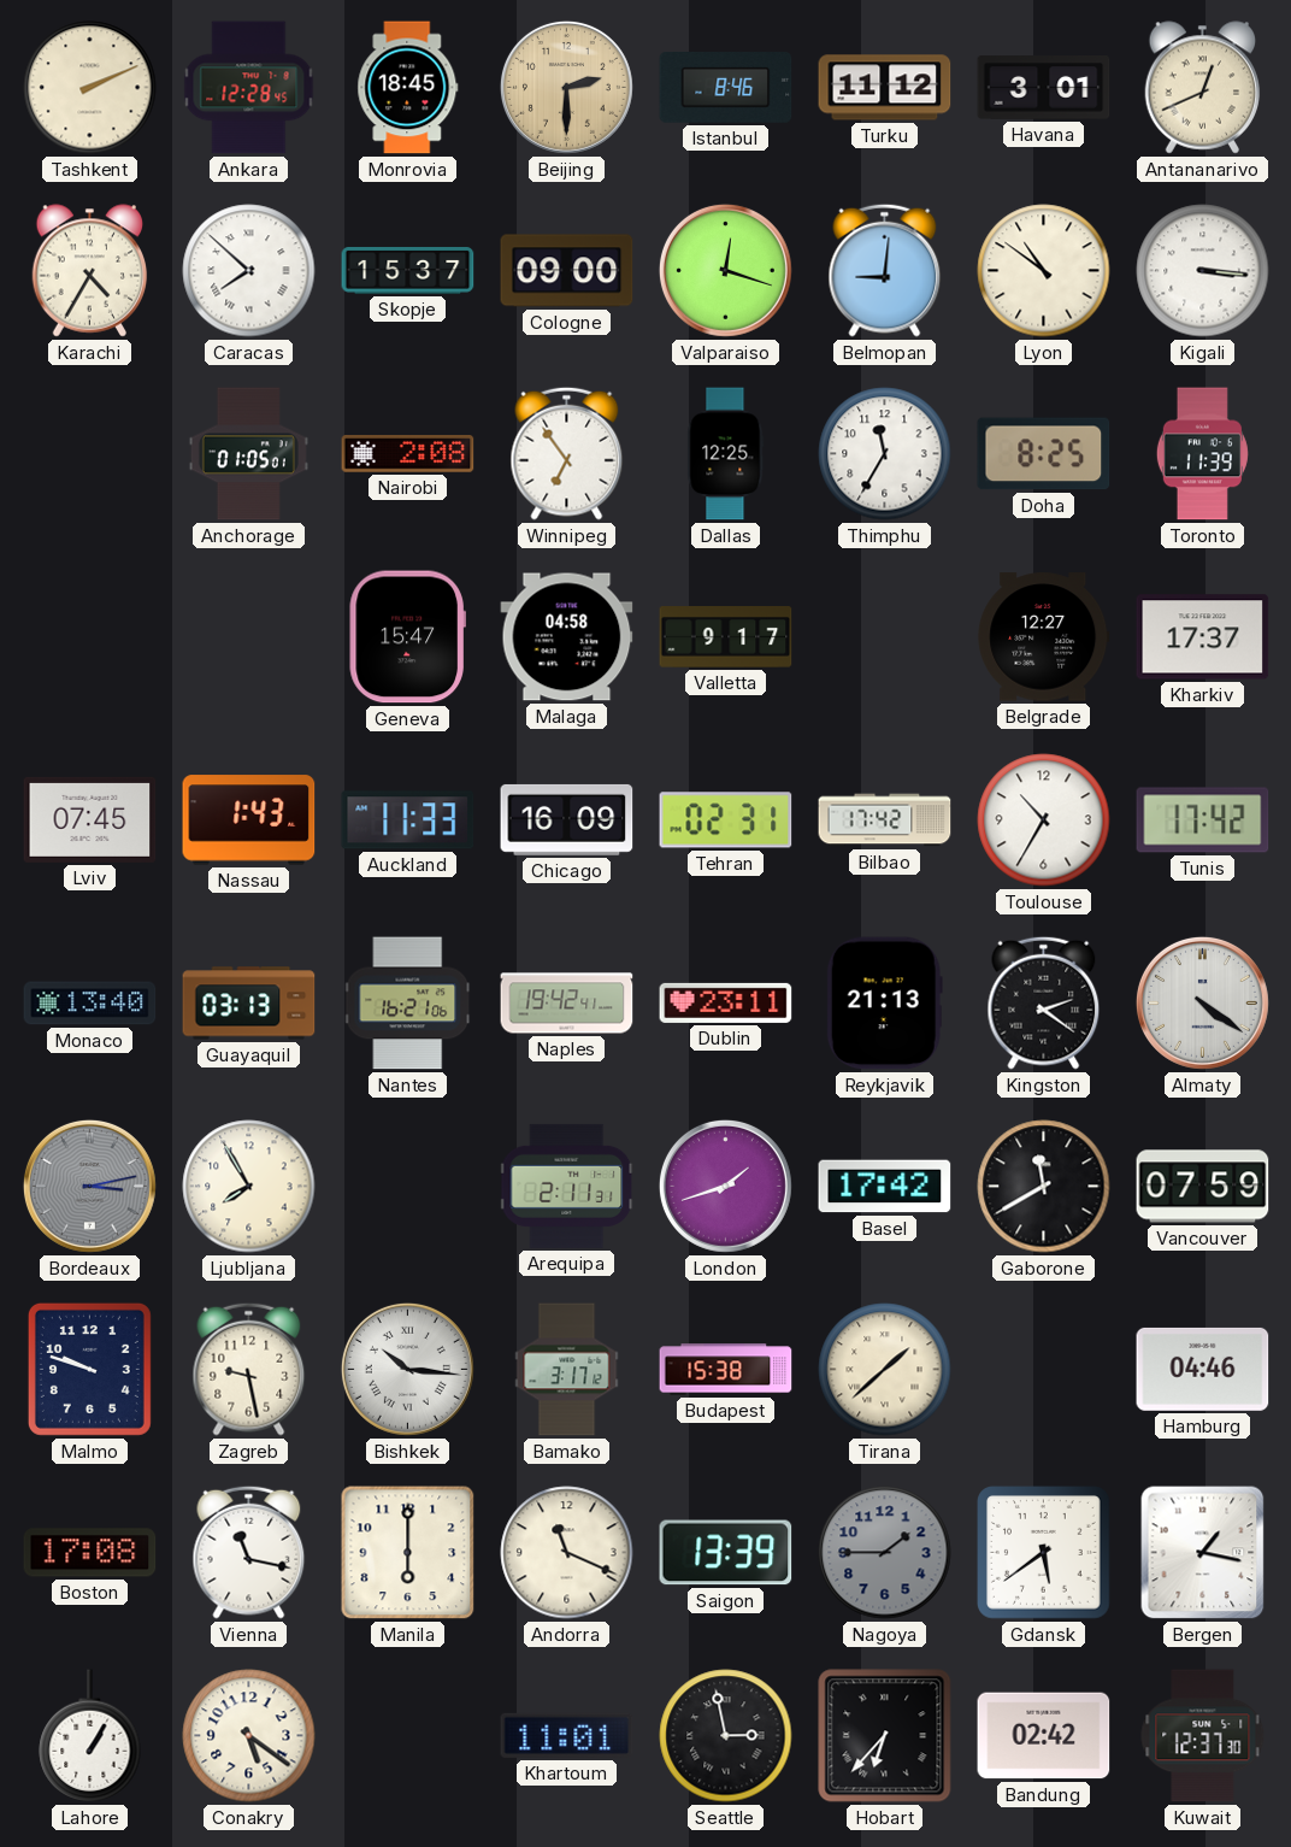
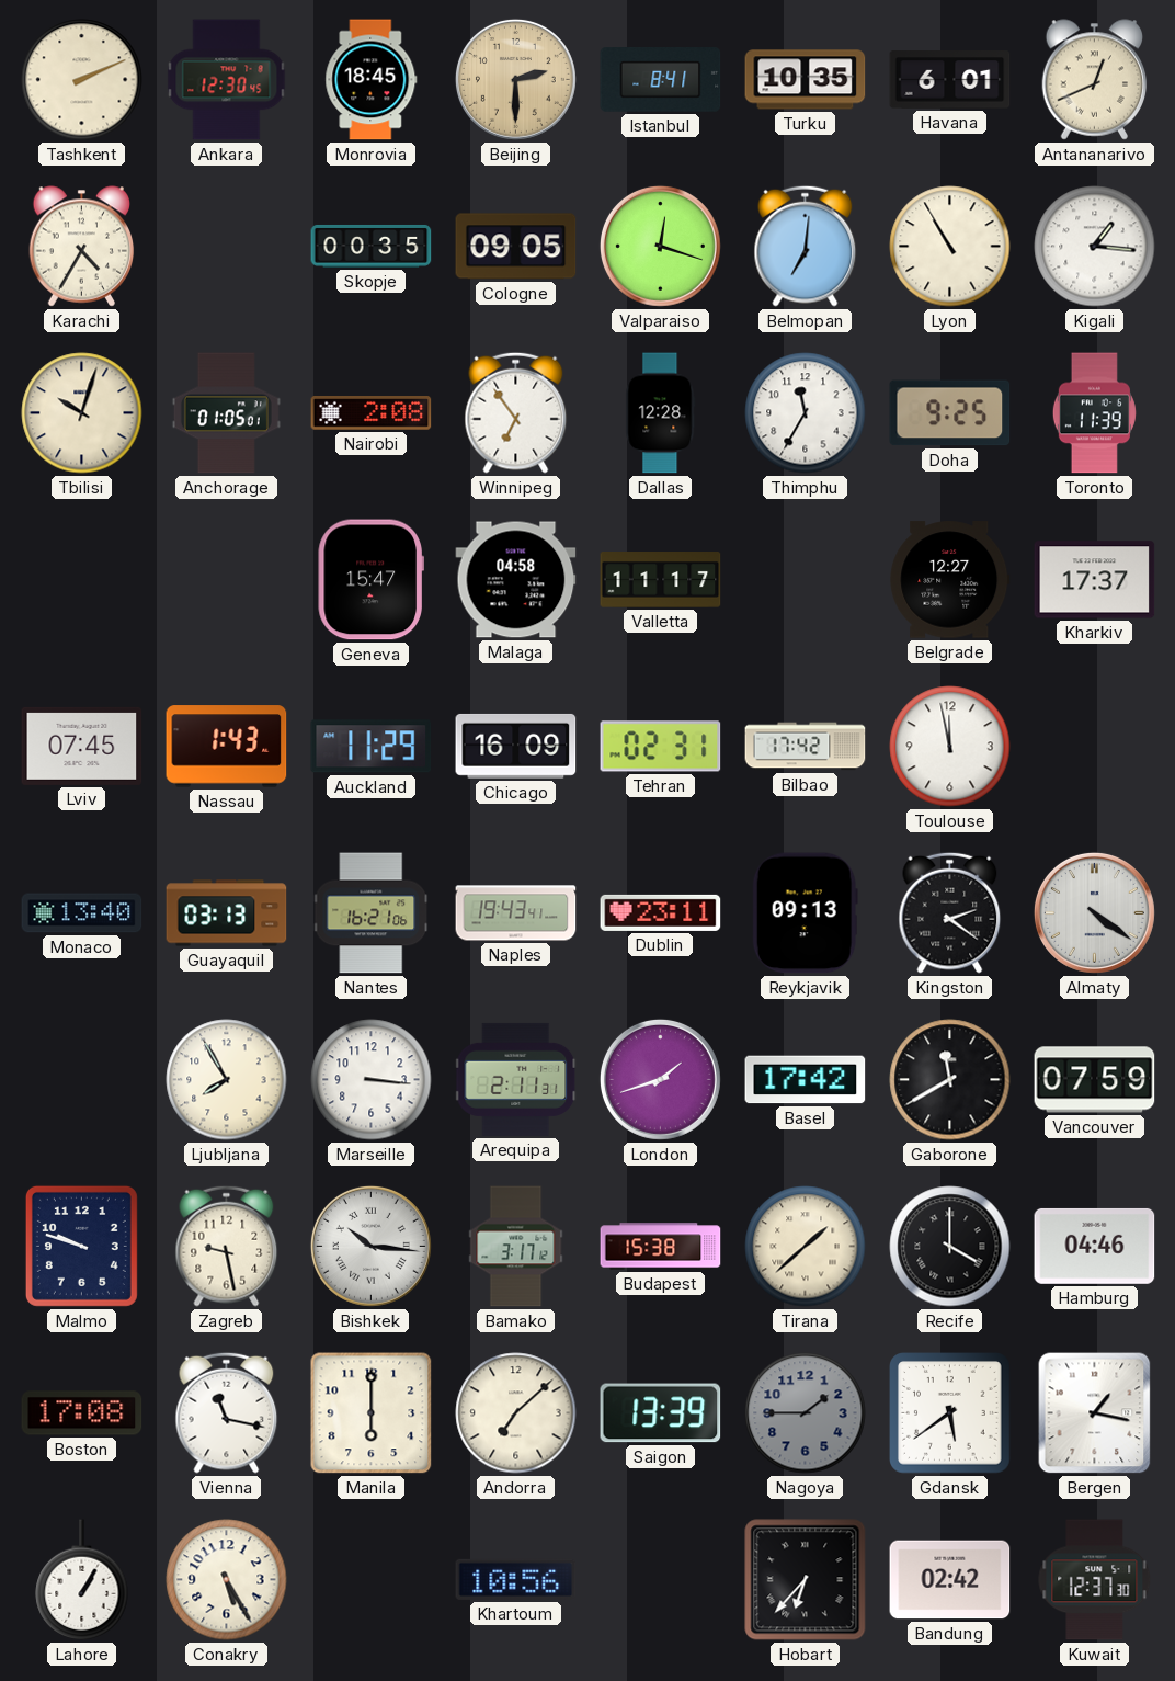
Ankara: 12:28 -> 12:30 (227, 80)
Istanbul: 8:46 -> 8:41 (661, 80)
Turku: 11:12 -> 10:35 (806, 80)
Havana: 3:01 -> 6:01 (950, 80)
Caracas: 7:52 -> none (249, 271)
Skopje: 15:37 -> 00:35 (372, 246)
Cologne: 09:00 -> 09:05 (516, 247)
Belmopan: 9:01 -> 7:01 (806, 246)
Lyon: 10:51 -> 10:55 (950, 247)
Kigali: 3:16 -> 1:16 (1095, 247)
Tbilisi: none -> 10:03 (82, 413)
Dallas: 12:25 -> 12:28 (661, 413)
Doha: 8:25 -> 9:25 (950, 413)
Valletta: 9:17 -> 11:17 (661, 580)
Auckland: 11:33 -> 11:29 (372, 747)
Toulouse: 10:35 -> 11:58 (950, 747)
Tunis: 17:42 -> none (1203, 820)
Naples: 19:42 -> 19:43 (516, 913)
Reykjavik: 21:13 -> 09:13 (805, 913)
Bordeaux: 3:13 -> none (89, 1186)
Marseille: none -> 3:16 (372, 1080)
Recife: none -> 4:00 (950, 1247)
Andorra: 11:19 -> 7:08 (516, 1413)
Conakry: 5:21 -> 5:25 (227, 1580)
Khartoum: 11:01 -> 10:56 (516, 1579)
Seattle: 2:58 -> none (726, 1736)
